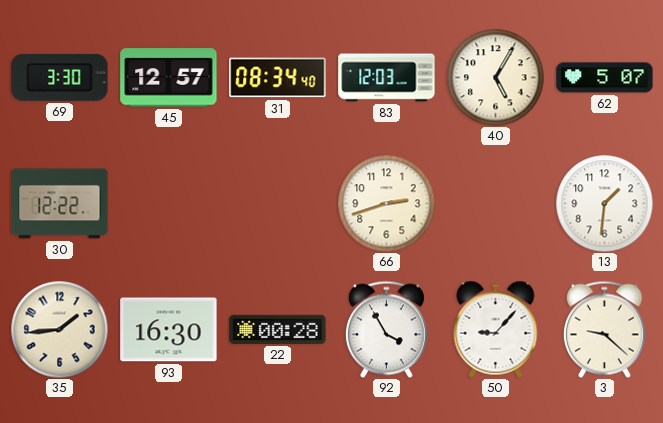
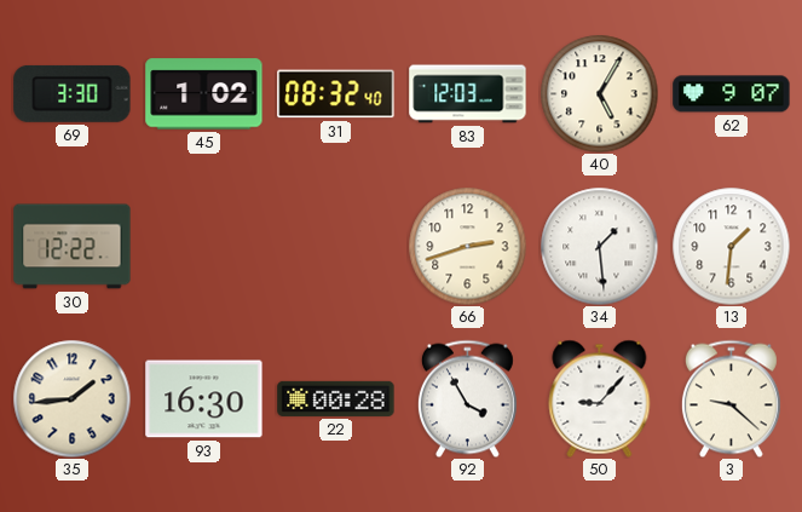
45: 12:57 -> 1:02 (204, 94)
31: 08:34 -> 08:32 (336, 94)
62: 5:07 -> 9:07 (732, 94)
34: none -> 1:29 (599, 246)
